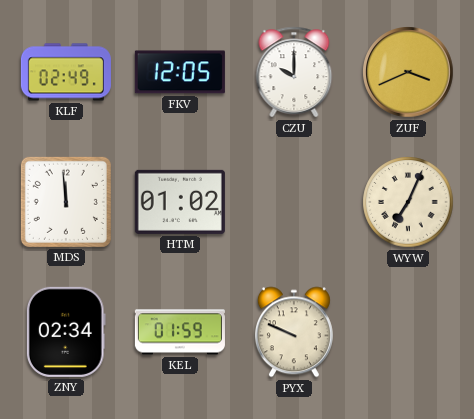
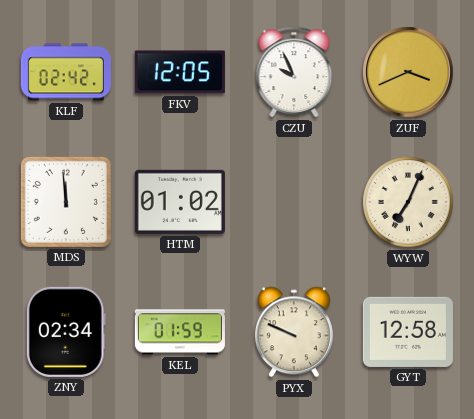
KLF: 02:49 -> 02:42 (66, 72)
CZU: 10:00 -> 9:56 (294, 72)
GYT: none -> 12:58 (408, 332)
